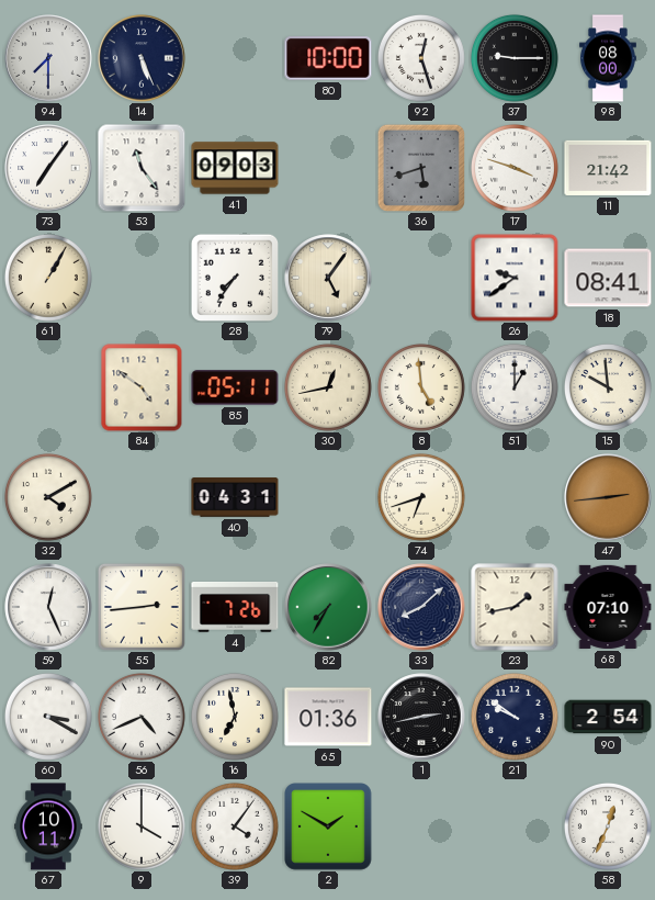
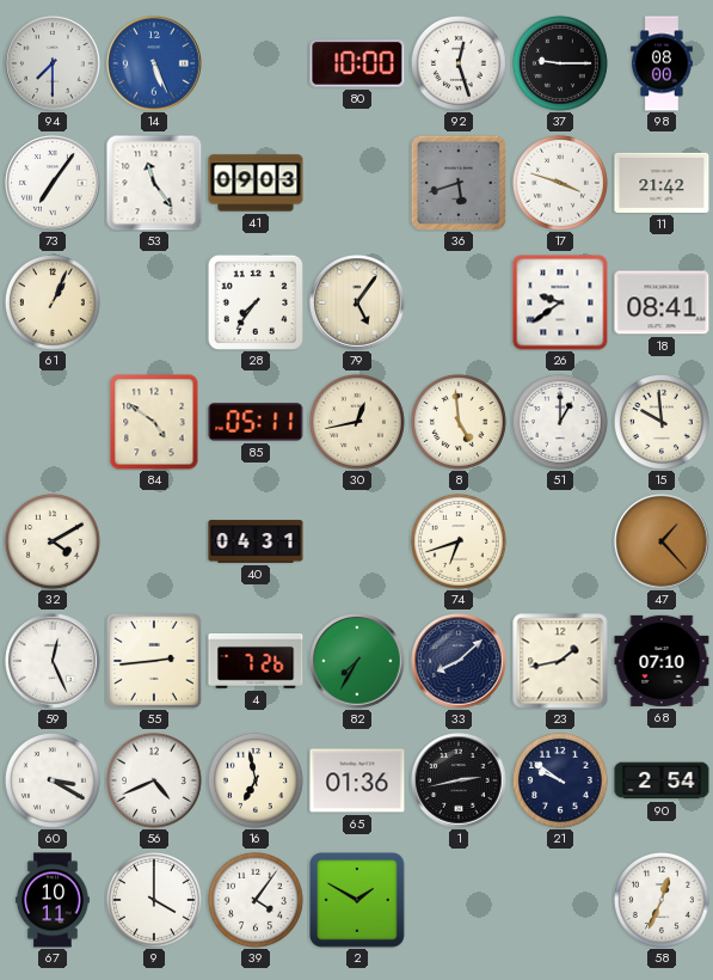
14 dial: navy -> blue (154, 63)
61: 1:05 -> 1:04 (53, 302)
47: 2:44 -> 1:23 (662, 541)
